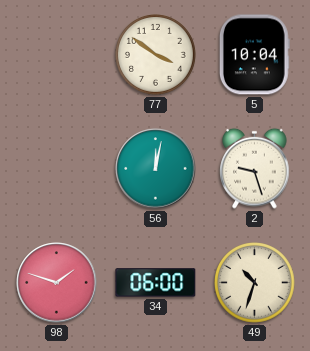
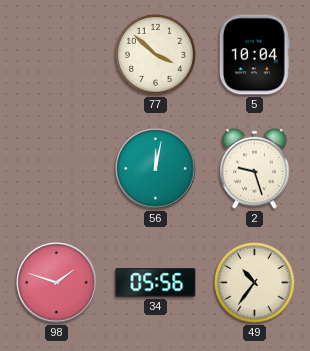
77: 3:51 -> 3:52 (156, 55)
34: 06:00 -> 05:56 (156, 283)
49: 10:33 -> 10:36 (255, 283)
